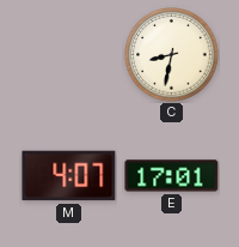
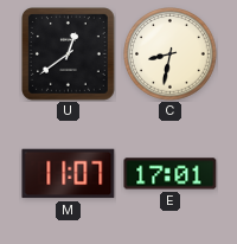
U: none -> 12:39 (69, 54)
M: 4:07 -> 11:07 (69, 174)
